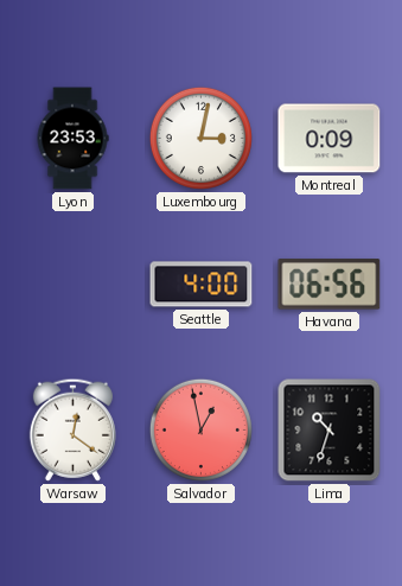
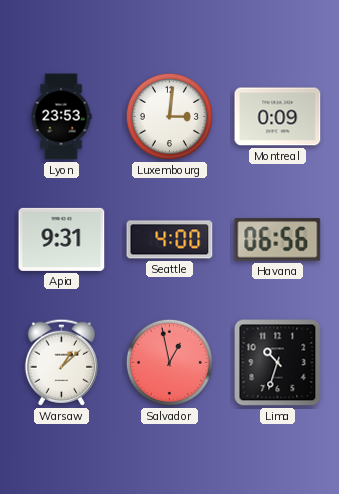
Luxembourg: 3:02 -> 3:01 (169, 116)
Apia: none -> 9:31 (62, 239)
Warsaw: 12:21 -> 1:08 (61, 362)
